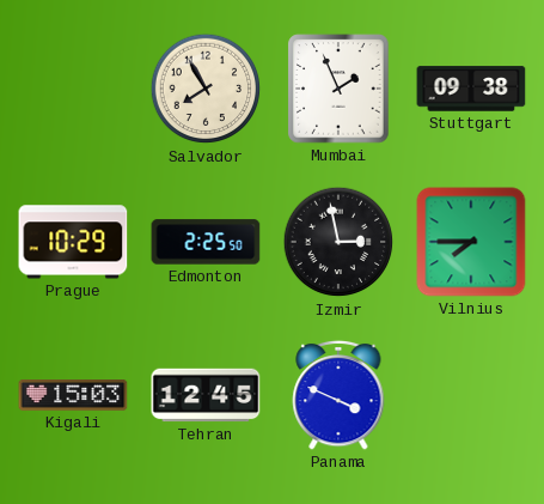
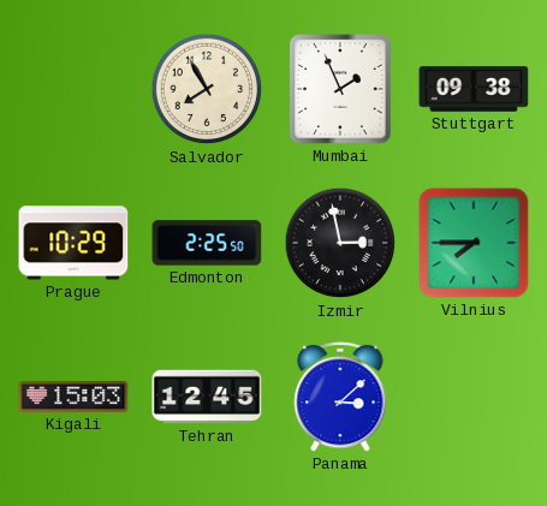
Panama: 3:49 -> 3:08 (340, 397)
